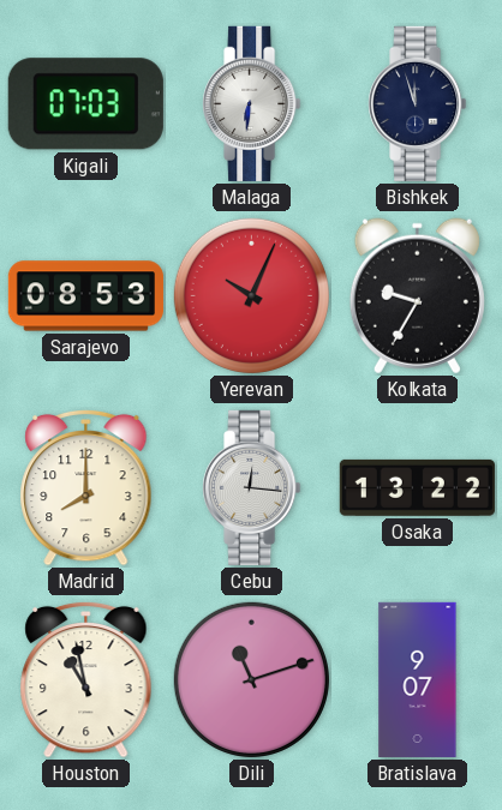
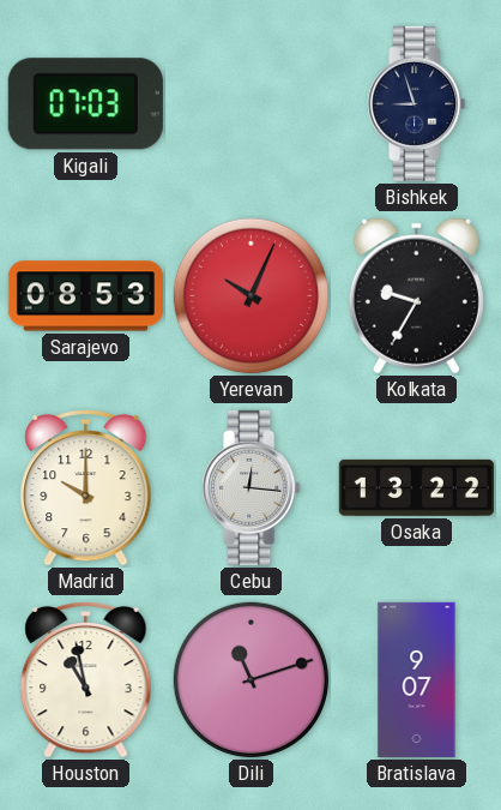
Malaga: 6:31 -> none (252, 103)
Bishkek: 11:57 -> 8:57 (417, 103)
Madrid: 8:00 -> 10:00 (86, 487)
